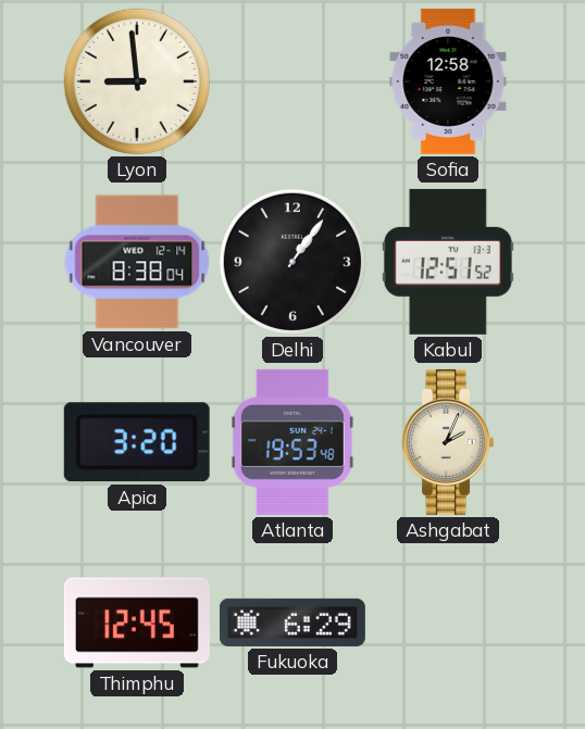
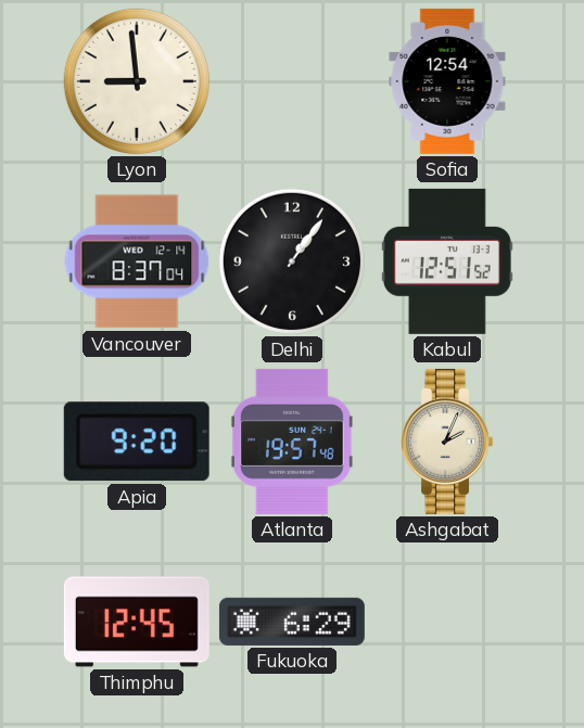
Sofia: 12:58 -> 12:54 (447, 81)
Vancouver: 8:38 -> 8:37 (137, 261)
Apia: 3:20 -> 9:20 (137, 442)
Atlanta: 19:53 -> 19:57 (292, 442)
